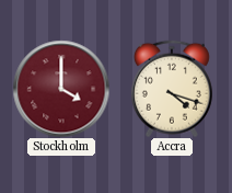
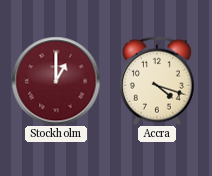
Stockholm: 4:00 -> 1:00 (56, 81)
